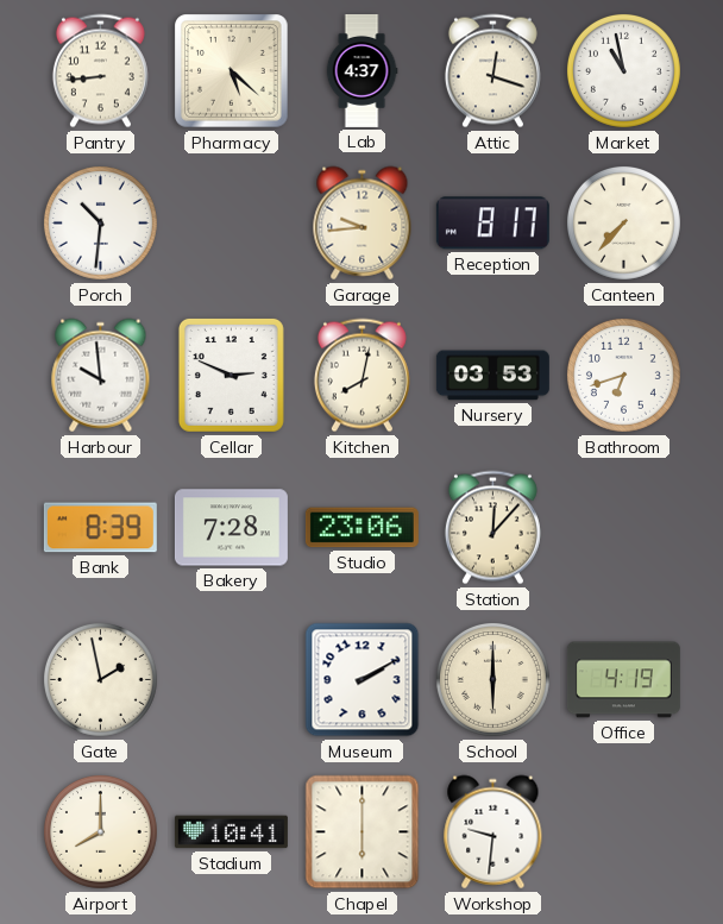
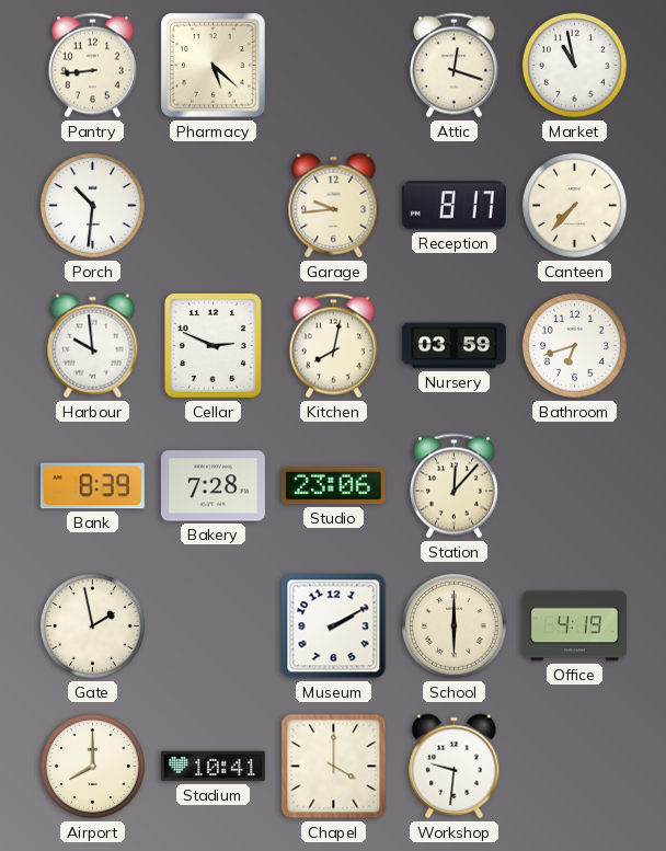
Lab: 4:37 -> none (361, 70)
Nursery: 03:53 -> 03:59 (453, 346)
Chapel: 6:00 -> 4:00 (334, 767)
